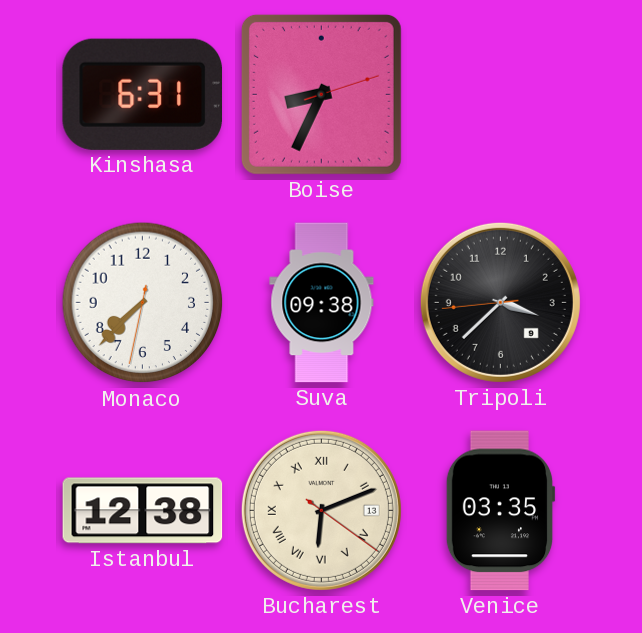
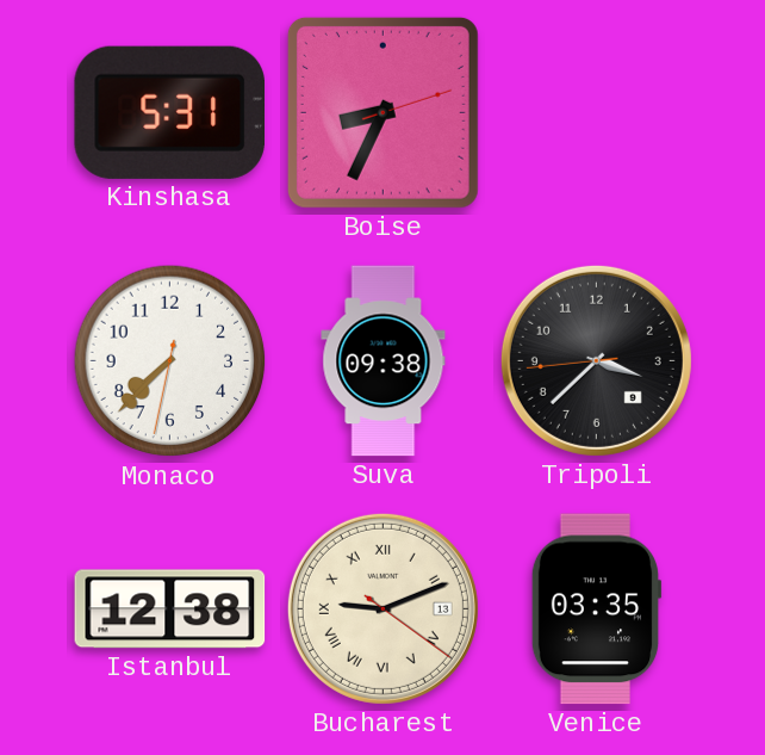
Kinshasa: 6:31 -> 5:31 (169, 112)
Bucharest: 6:11 -> 9:11 (382, 608)
